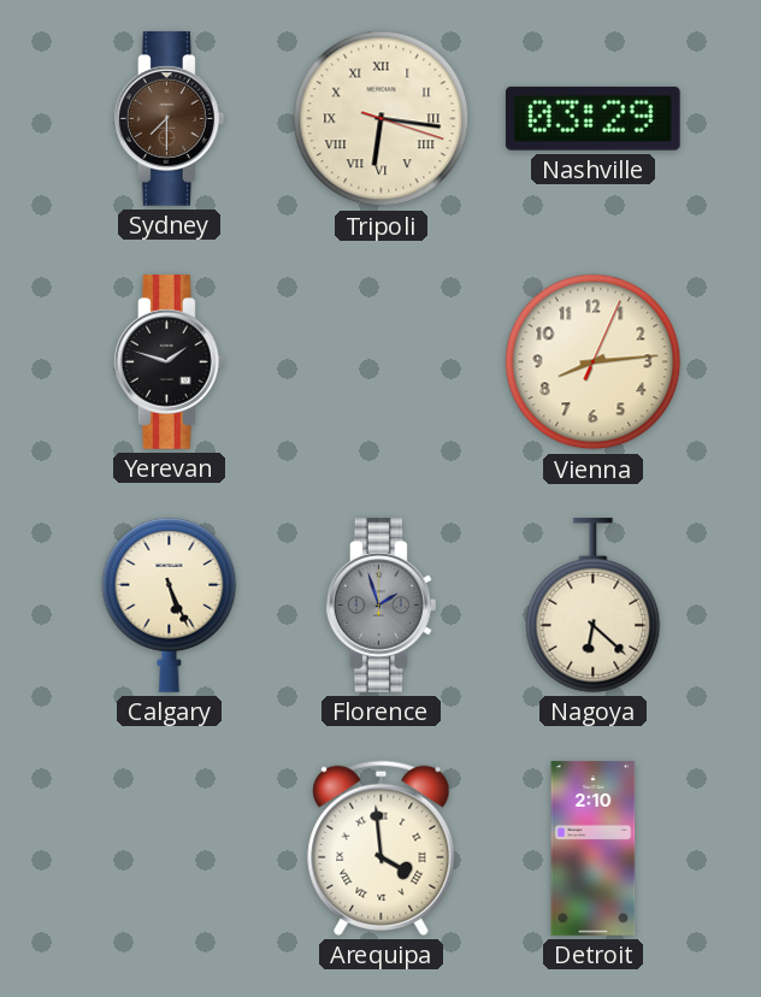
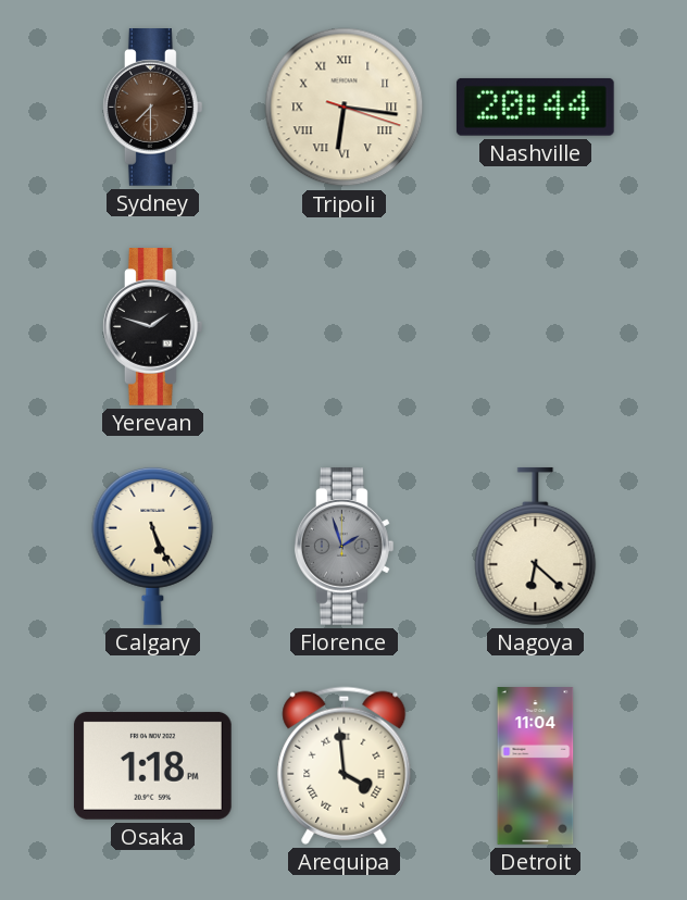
Nashville: 03:29 -> 20:44 (535, 107)
Vienna: 8:14 -> none (594, 362)
Osaka: none -> 1:18 (152, 765)
Detroit: 2:10 -> 11:04 (536, 766)
